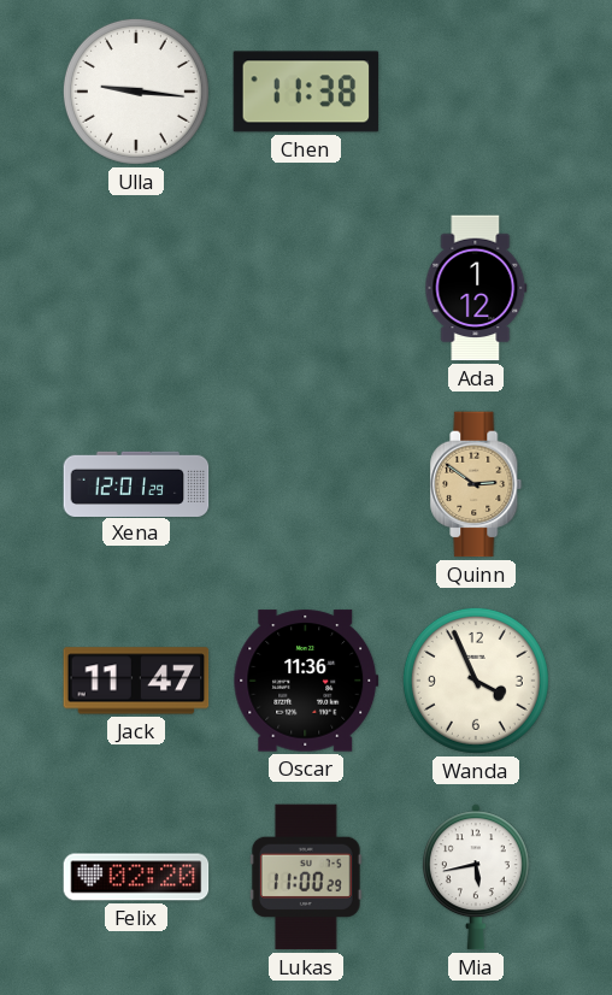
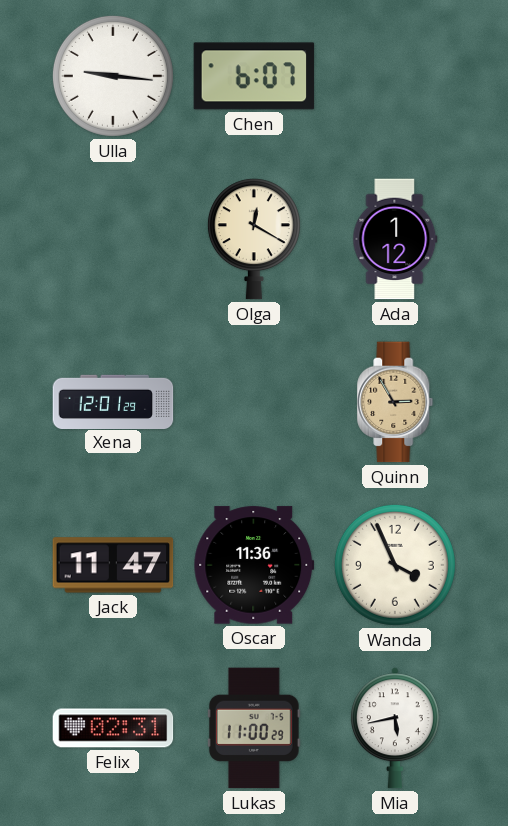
Chen: 11:38 -> 6:07 (254, 76)
Olga: none -> 12:20 (254, 239)
Quinn: 2:51 -> 2:55 (395, 402)
Felix: 02:20 -> 02:31 (113, 728)
